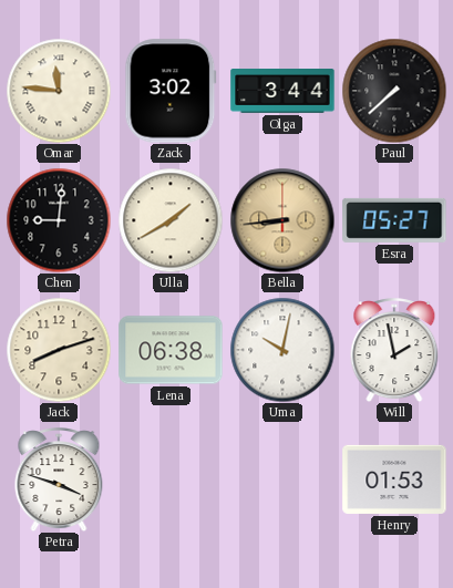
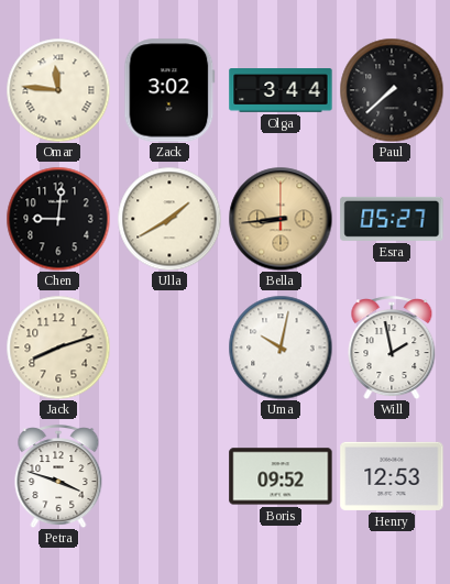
Lena: 06:38 -> none (171, 350)
Boris: none -> 09:52 (281, 476)
Henry: 01:53 -> 12:53 (392, 476)
